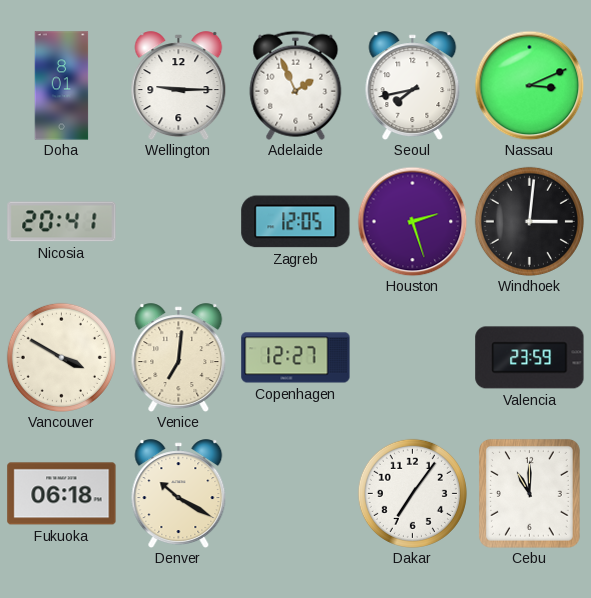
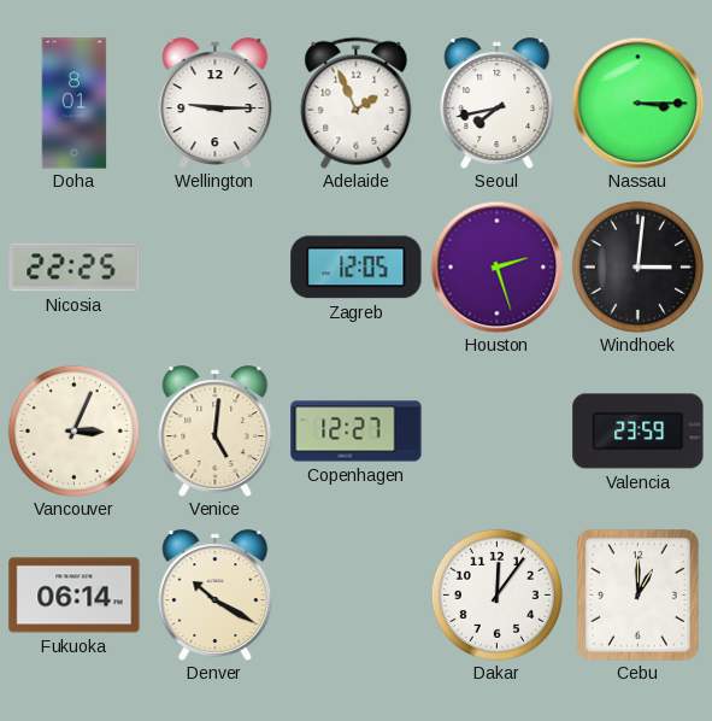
Nassau: 3:11 -> 3:15 (637, 102)
Nicosia: 20:41 -> 22:25 (75, 268)
Vancouver: 3:50 -> 3:04 (73, 430)
Venice: 7:01 -> 5:01 (216, 432)
Fukuoka: 06:18 -> 06:14 (75, 596)
Dakar: 7:06 -> 12:06 (496, 594)
Cebu: 11:00 -> 1:00 (637, 596)
